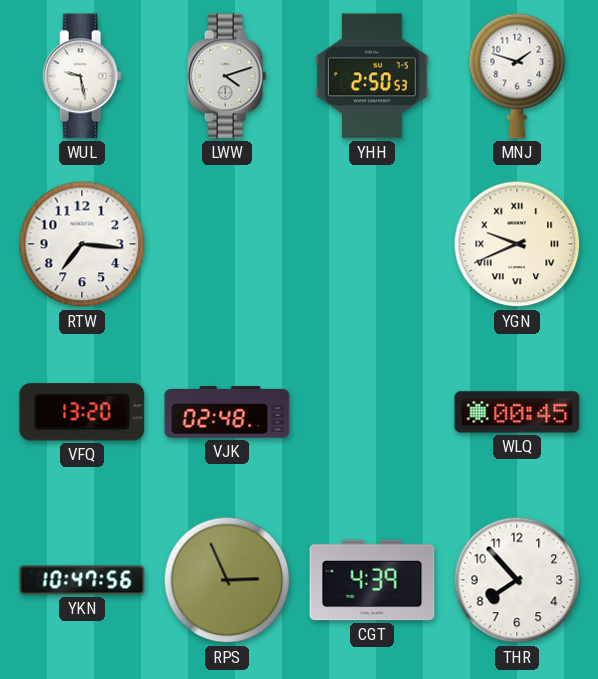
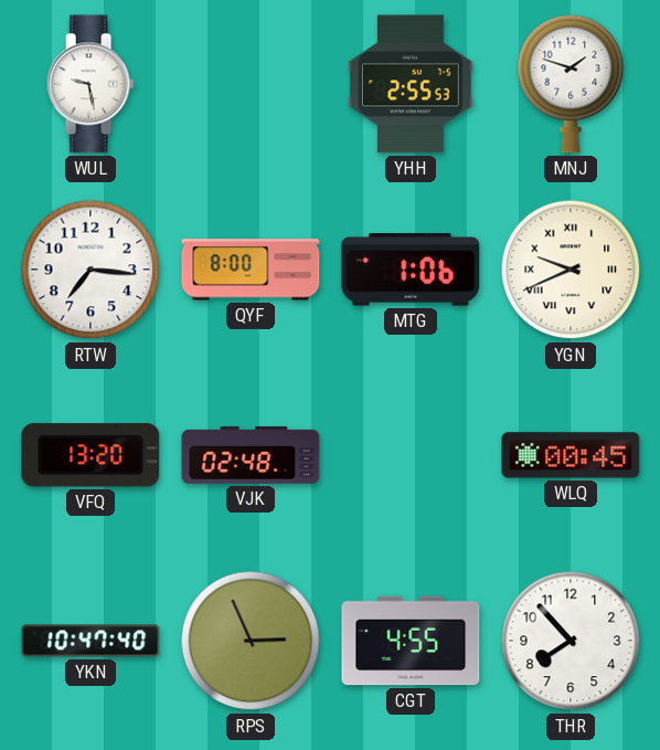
LWW: 4:12 -> none (227, 76)
YHH: 2:50 -> 2:55 (411, 84)
QYF: none -> 8:00 (251, 270)
MTG: none -> 1:06 (411, 270)
YKN: 10:47:56 -> 10:47:40 (91, 641)
CGT: 4:39 -> 4:55 (411, 641)
